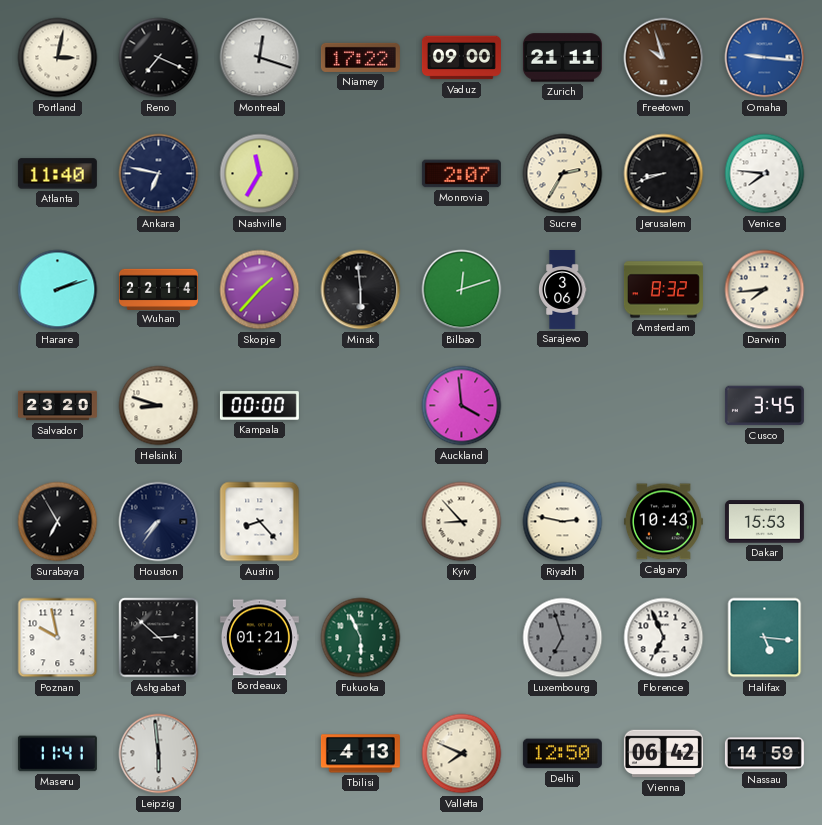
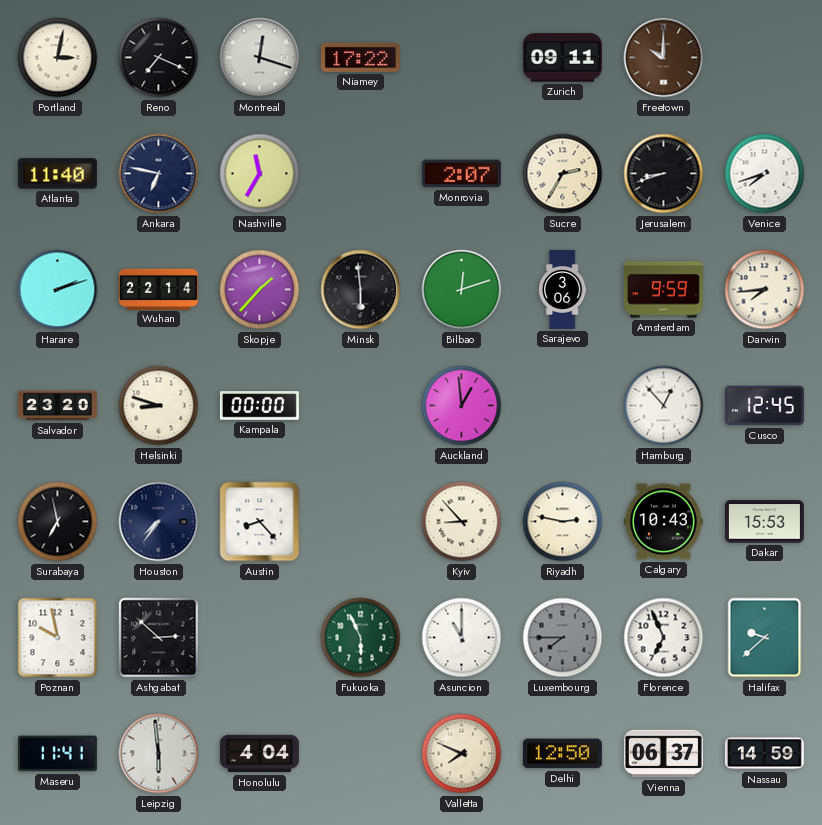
Vaduz: 09:00 -> none (461, 58)
Zurich: 21:11 -> 09:11 (562, 58)
Freetown: 9:57 -> 10:00 (664, 58)
Omaha: 9:16 -> none (765, 58)
Venice: 7:46 -> 7:42 (765, 174)
Amsterdam: 8:32 -> 9:59 (663, 290)
Auckland: 3:59 -> 12:59 (462, 406)
Hamburg: none -> 12:53 (664, 406)
Cusco: 3:45 -> 12:45 (764, 406)
Surabaya: 6:55 -> 6:58 (58, 522)
Bordeaux: 01:21 -> none (259, 638)
Asuncion: none -> 11:00 (462, 638)
Luxembourg: 6:57 -> 7:45 (563, 638)
Halifax: 5:16 -> 9:38 (765, 638)
Honolulu: none -> 4:04 (259, 754)
Tbilisi: 4:13 -> none (360, 754)
Vienna: 06:42 -> 06:37 (663, 754)
